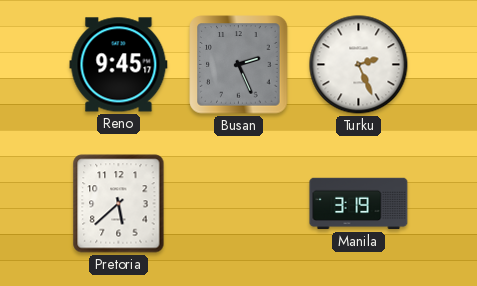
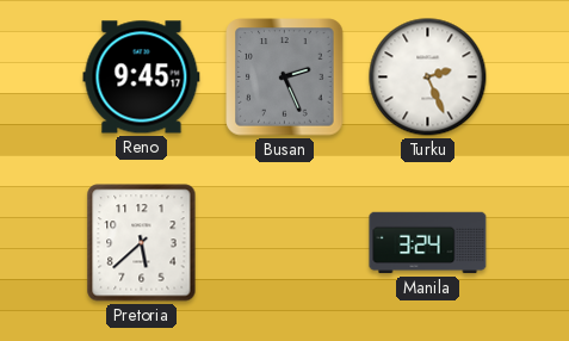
Manila: 3:19 -> 3:24 (428, 243)
